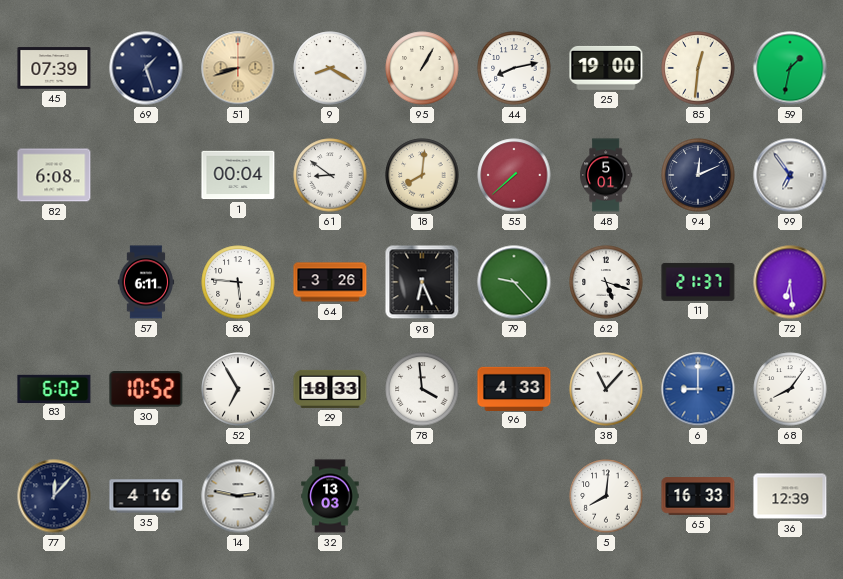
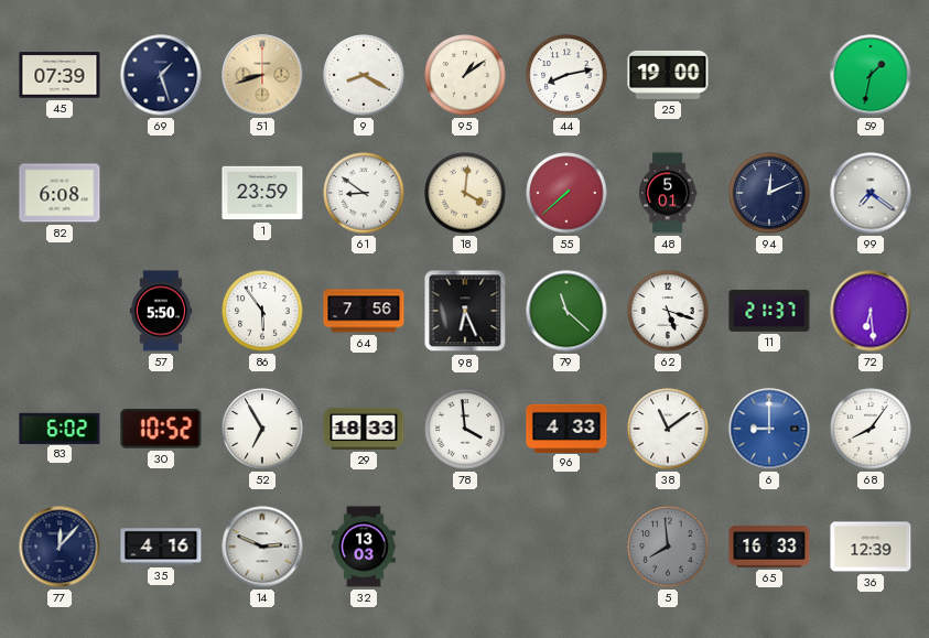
95: 1:05 -> 1:09 (465, 75)
85: 12:31 -> none (698, 68)
1: 00:04 -> 23:59 (262, 193)
18: 8:01 -> 4:01 (465, 193)
99: 6:54 -> 7:21 (871, 193)
57: 6:11 -> 5:50 (161, 311)
86: 5:46 -> 5:54 (262, 311)
64: 3:26 -> 7:56 (364, 311)
79: 9:23 -> 11:22 (566, 311)
38: 11:07 -> 11:09 (668, 429)
14: 2:47 -> 2:49 (262, 547)
5: 8:01 -> 7:59 (668, 547)
5 dial: white -> grey (668, 547)
